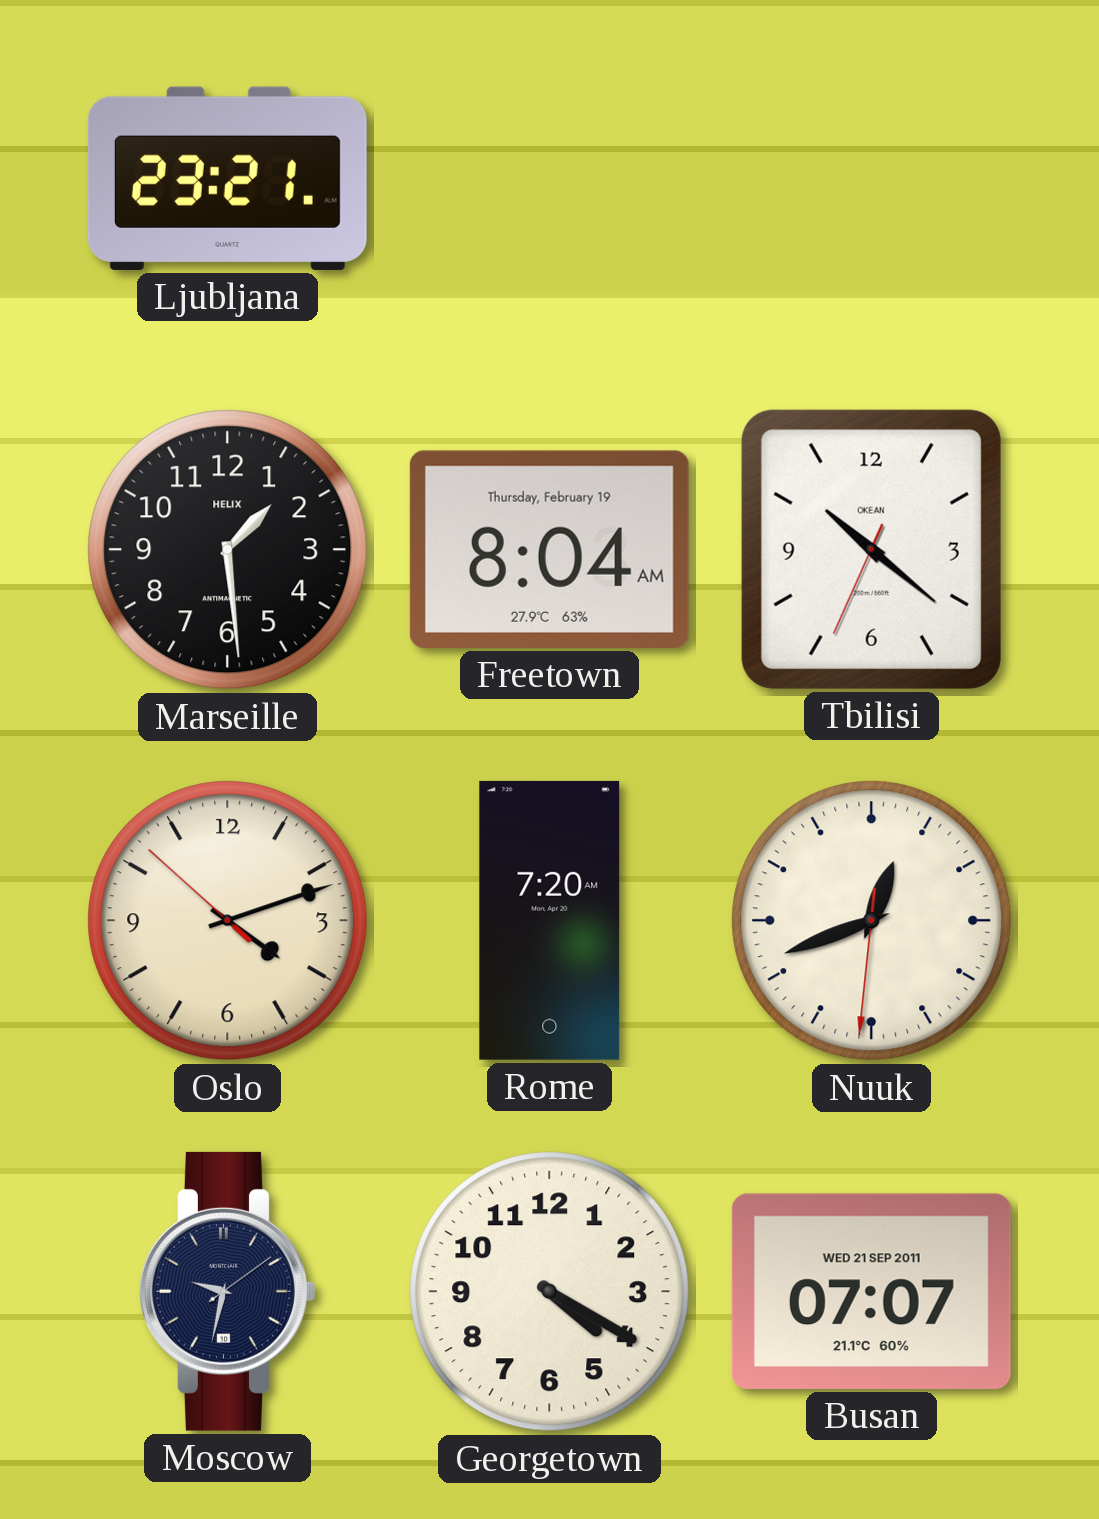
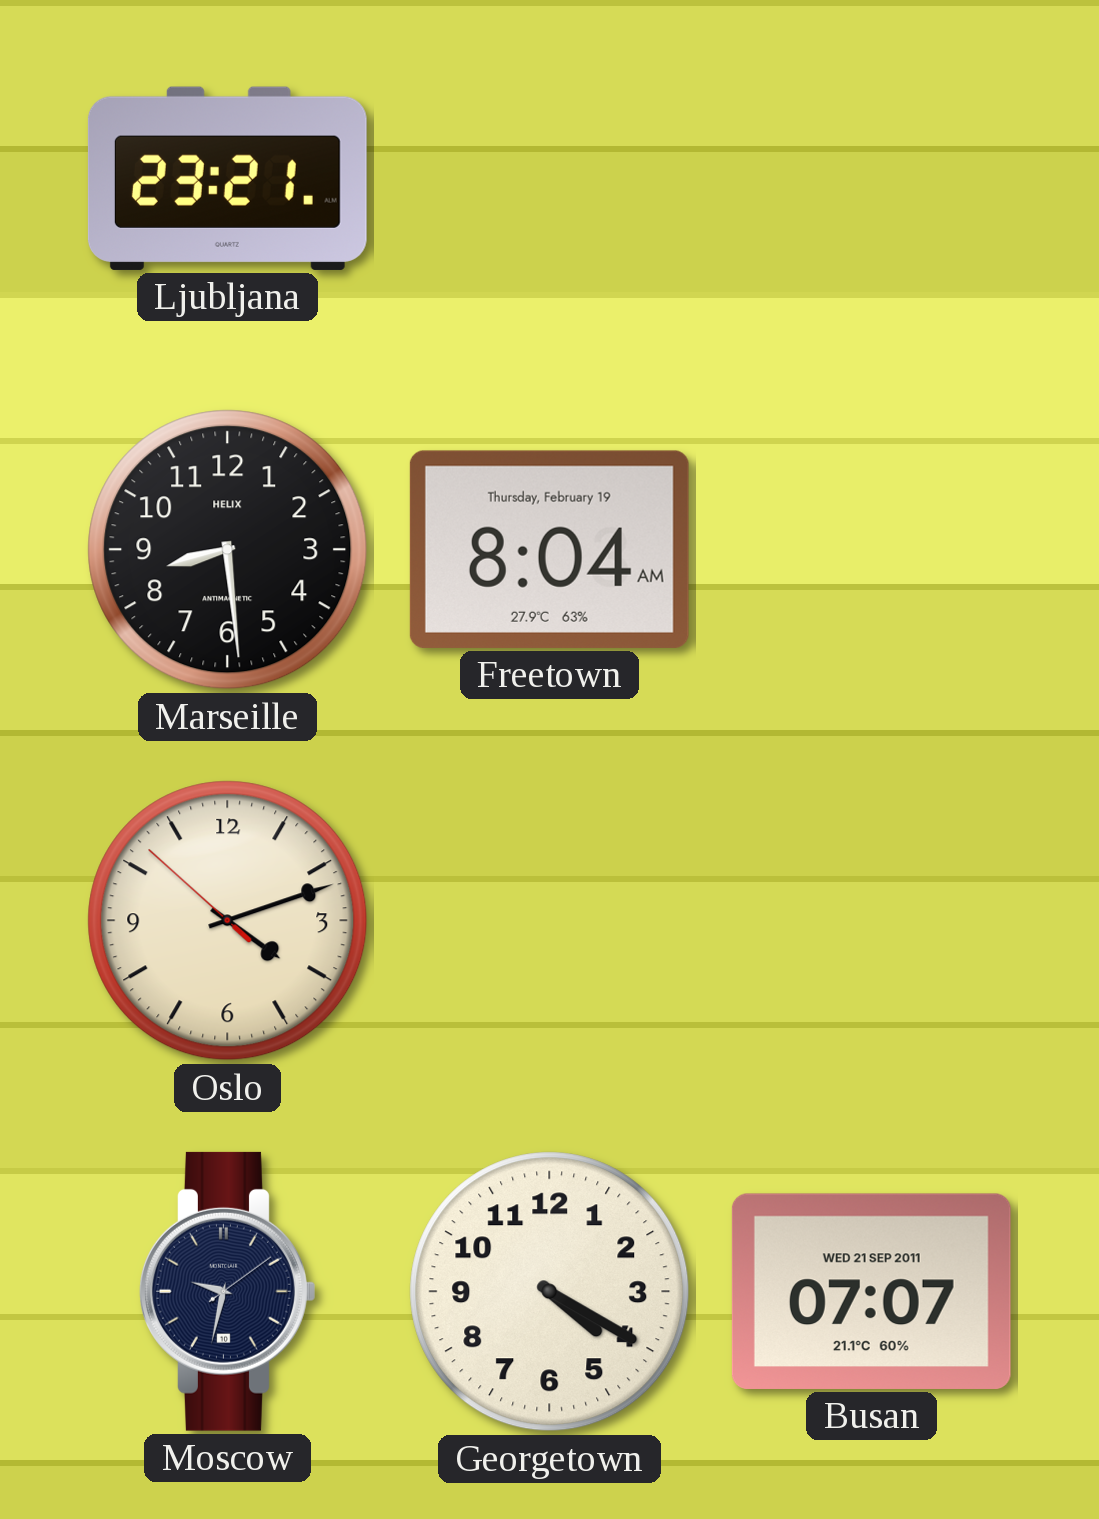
Marseille: 1:29 -> 8:29 (228, 550)
Tbilisi: 10:21 -> none (871, 549)
Rome: 7:20 -> none (550, 920)
Nuuk: 12:41 -> none (872, 921)
